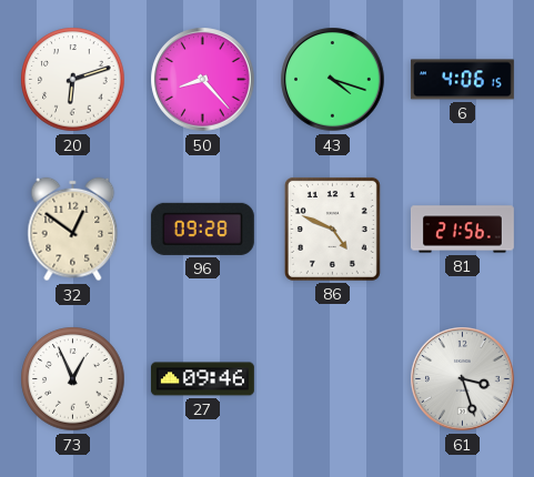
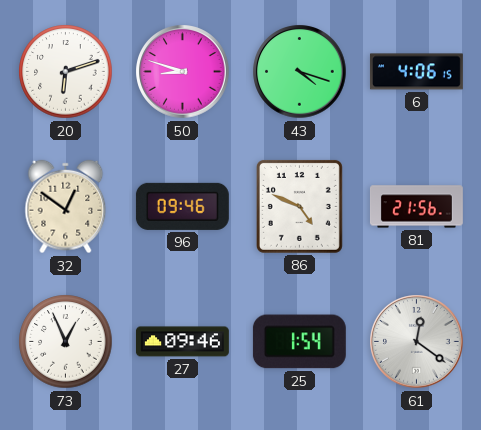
50: 8:23 -> 8:48 (183, 72)
96: 09:28 -> 09:46 (182, 206)
25: none -> 1:54 (299, 342)
61: 3:27 -> 12:21 (417, 342)
